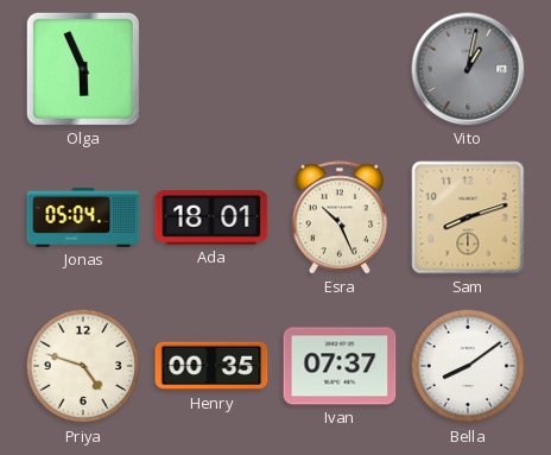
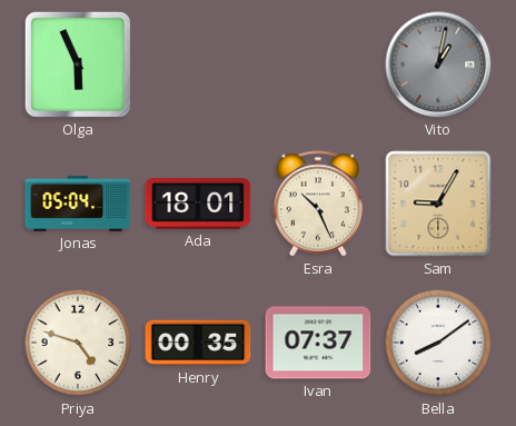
Sam: 8:12 -> 9:05 (438, 204)
